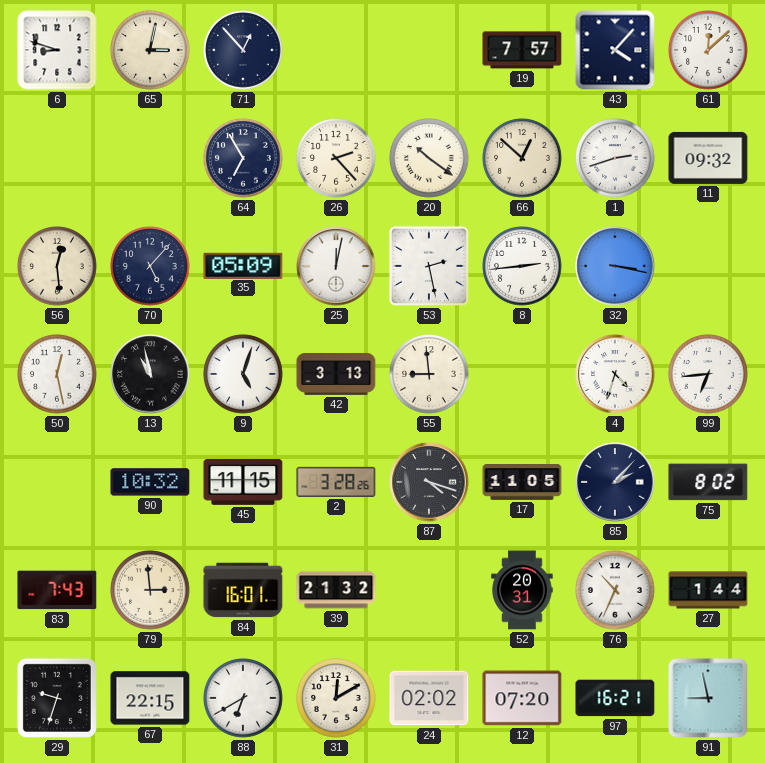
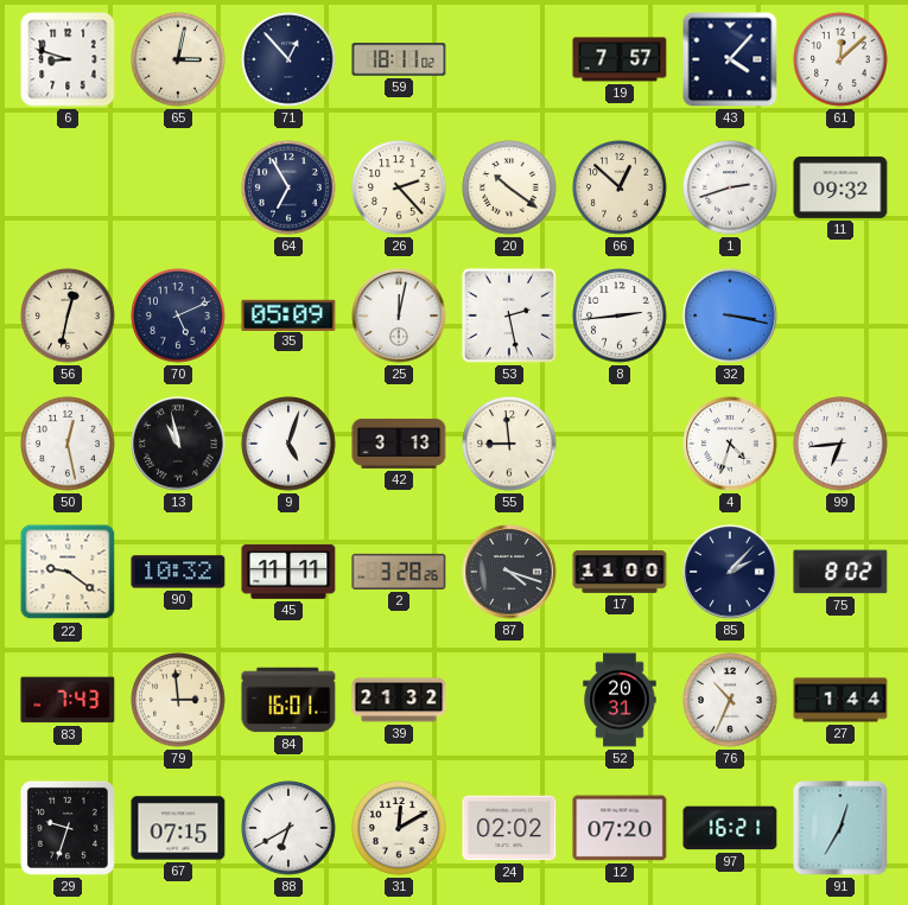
59: none -> 18:11 (399, 59)
56: 12:29 -> 12:32 (68, 316)
70: 5:07 -> 5:11 (178, 316)
22: none -> 9:21 (68, 572)
45: 11:15 -> 11:11 (288, 572)
17: 11:05 -> 11:00 (620, 573)
67: 22:15 -> 07:15 (178, 828)
91: 8:58 -> 12:35 (840, 828)
